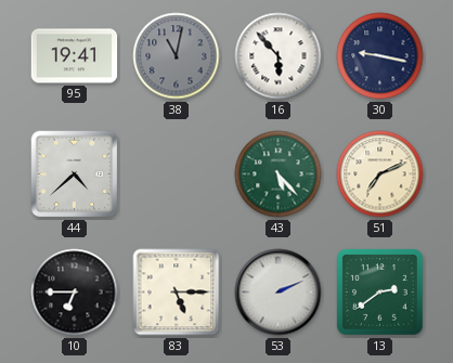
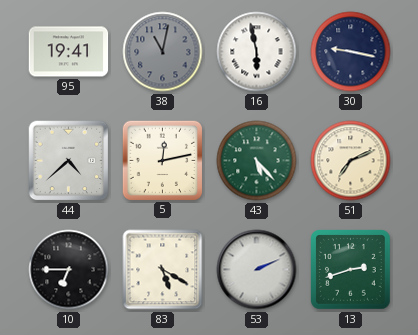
16: 5:53 -> 5:58 (257, 52)
5: none -> 12:13 (162, 160)
83: 5:15 -> 5:20 (163, 270)
13: 2:39 -> 2:42 (351, 270)
